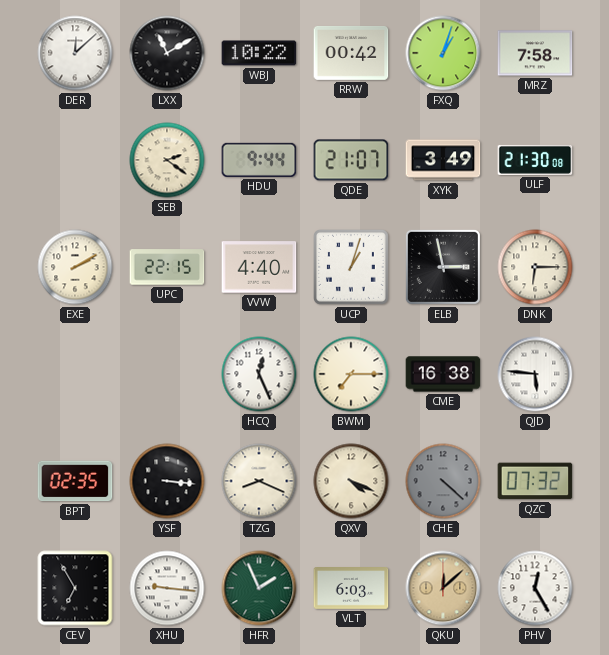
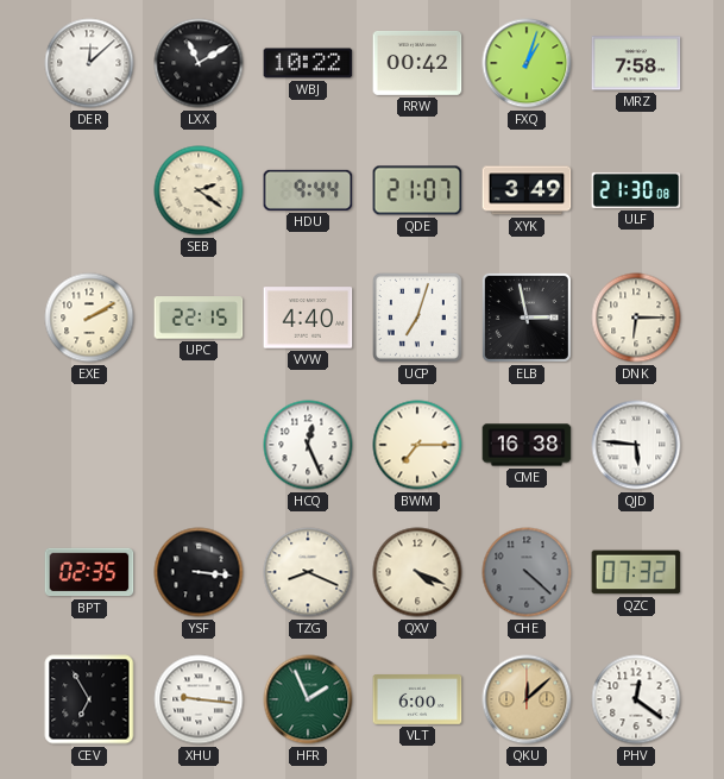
UCP: 1:03 -> 7:03 (417, 318)
VLT: 6:03 -> 6:00 (417, 701)
PHV: 12:25 -> 12:21 (636, 699)
